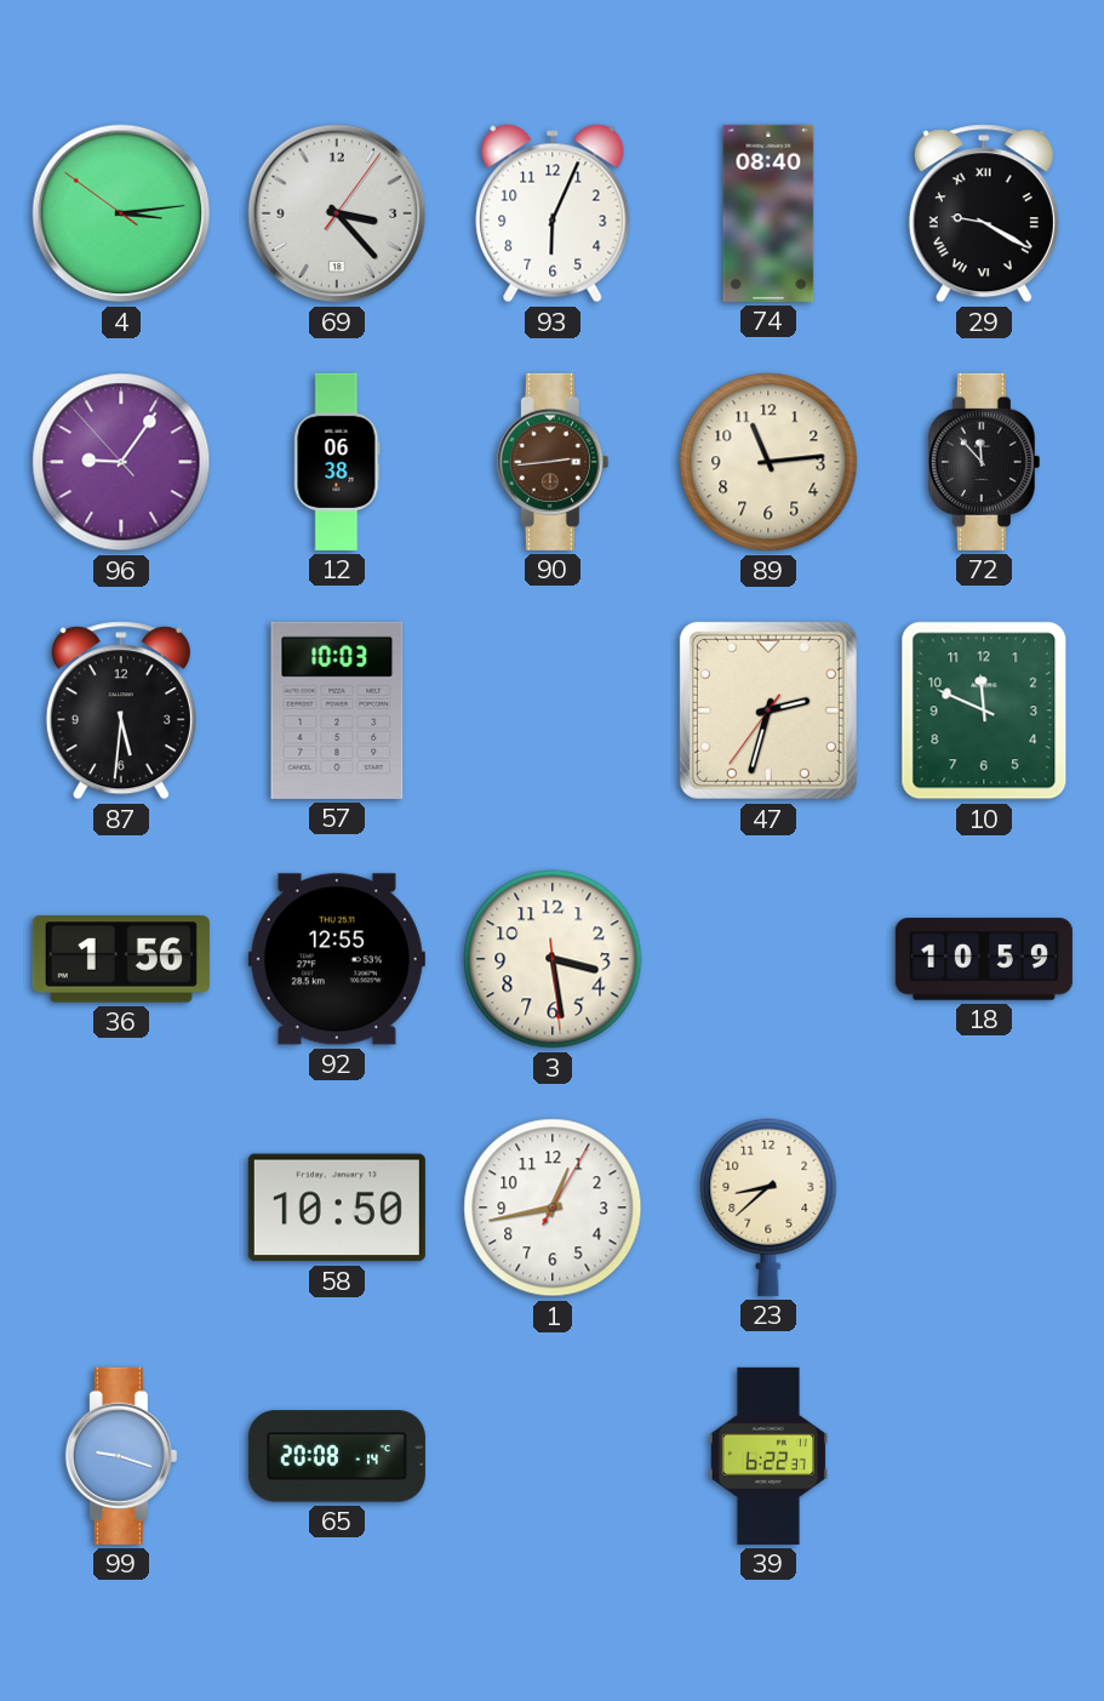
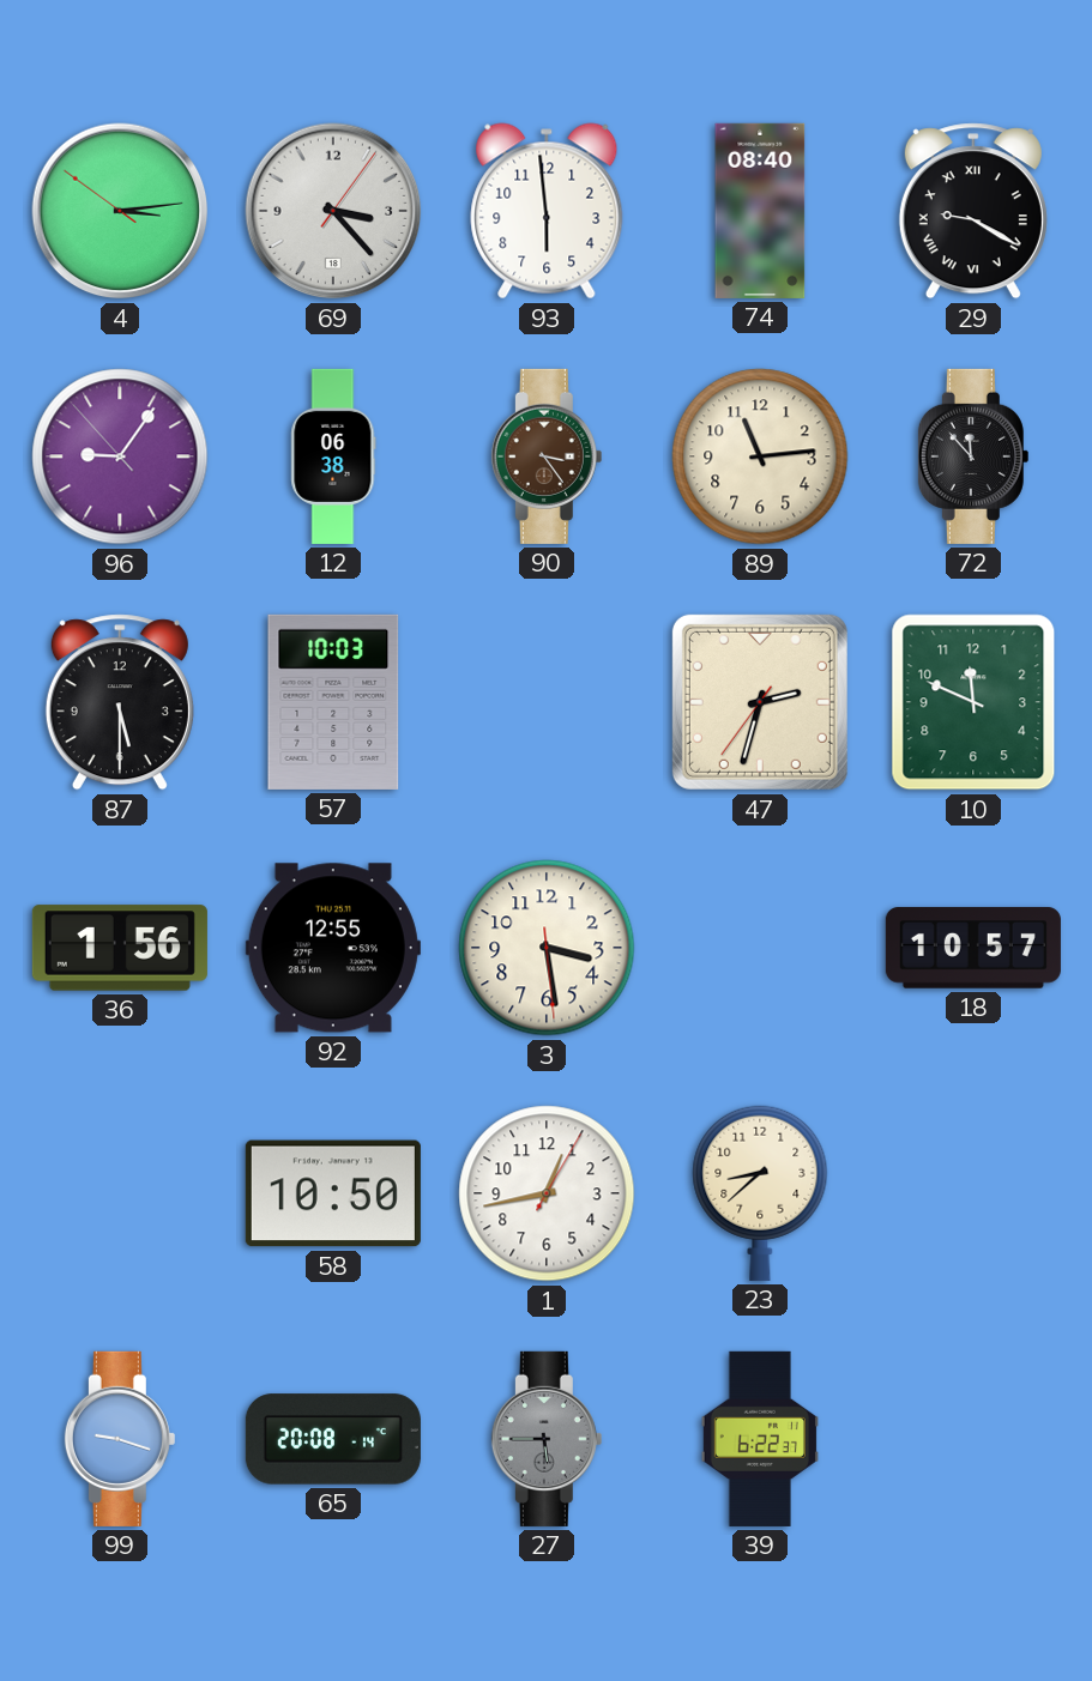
93: 6:04 -> 5:59 (547, 211)
90: 2:44 -> 3:24 (547, 456)
87: 5:31 -> 5:30 (120, 702)
18: 10:59 -> 10:57 (973, 948)
27: none -> 5:45 (547, 1439)
